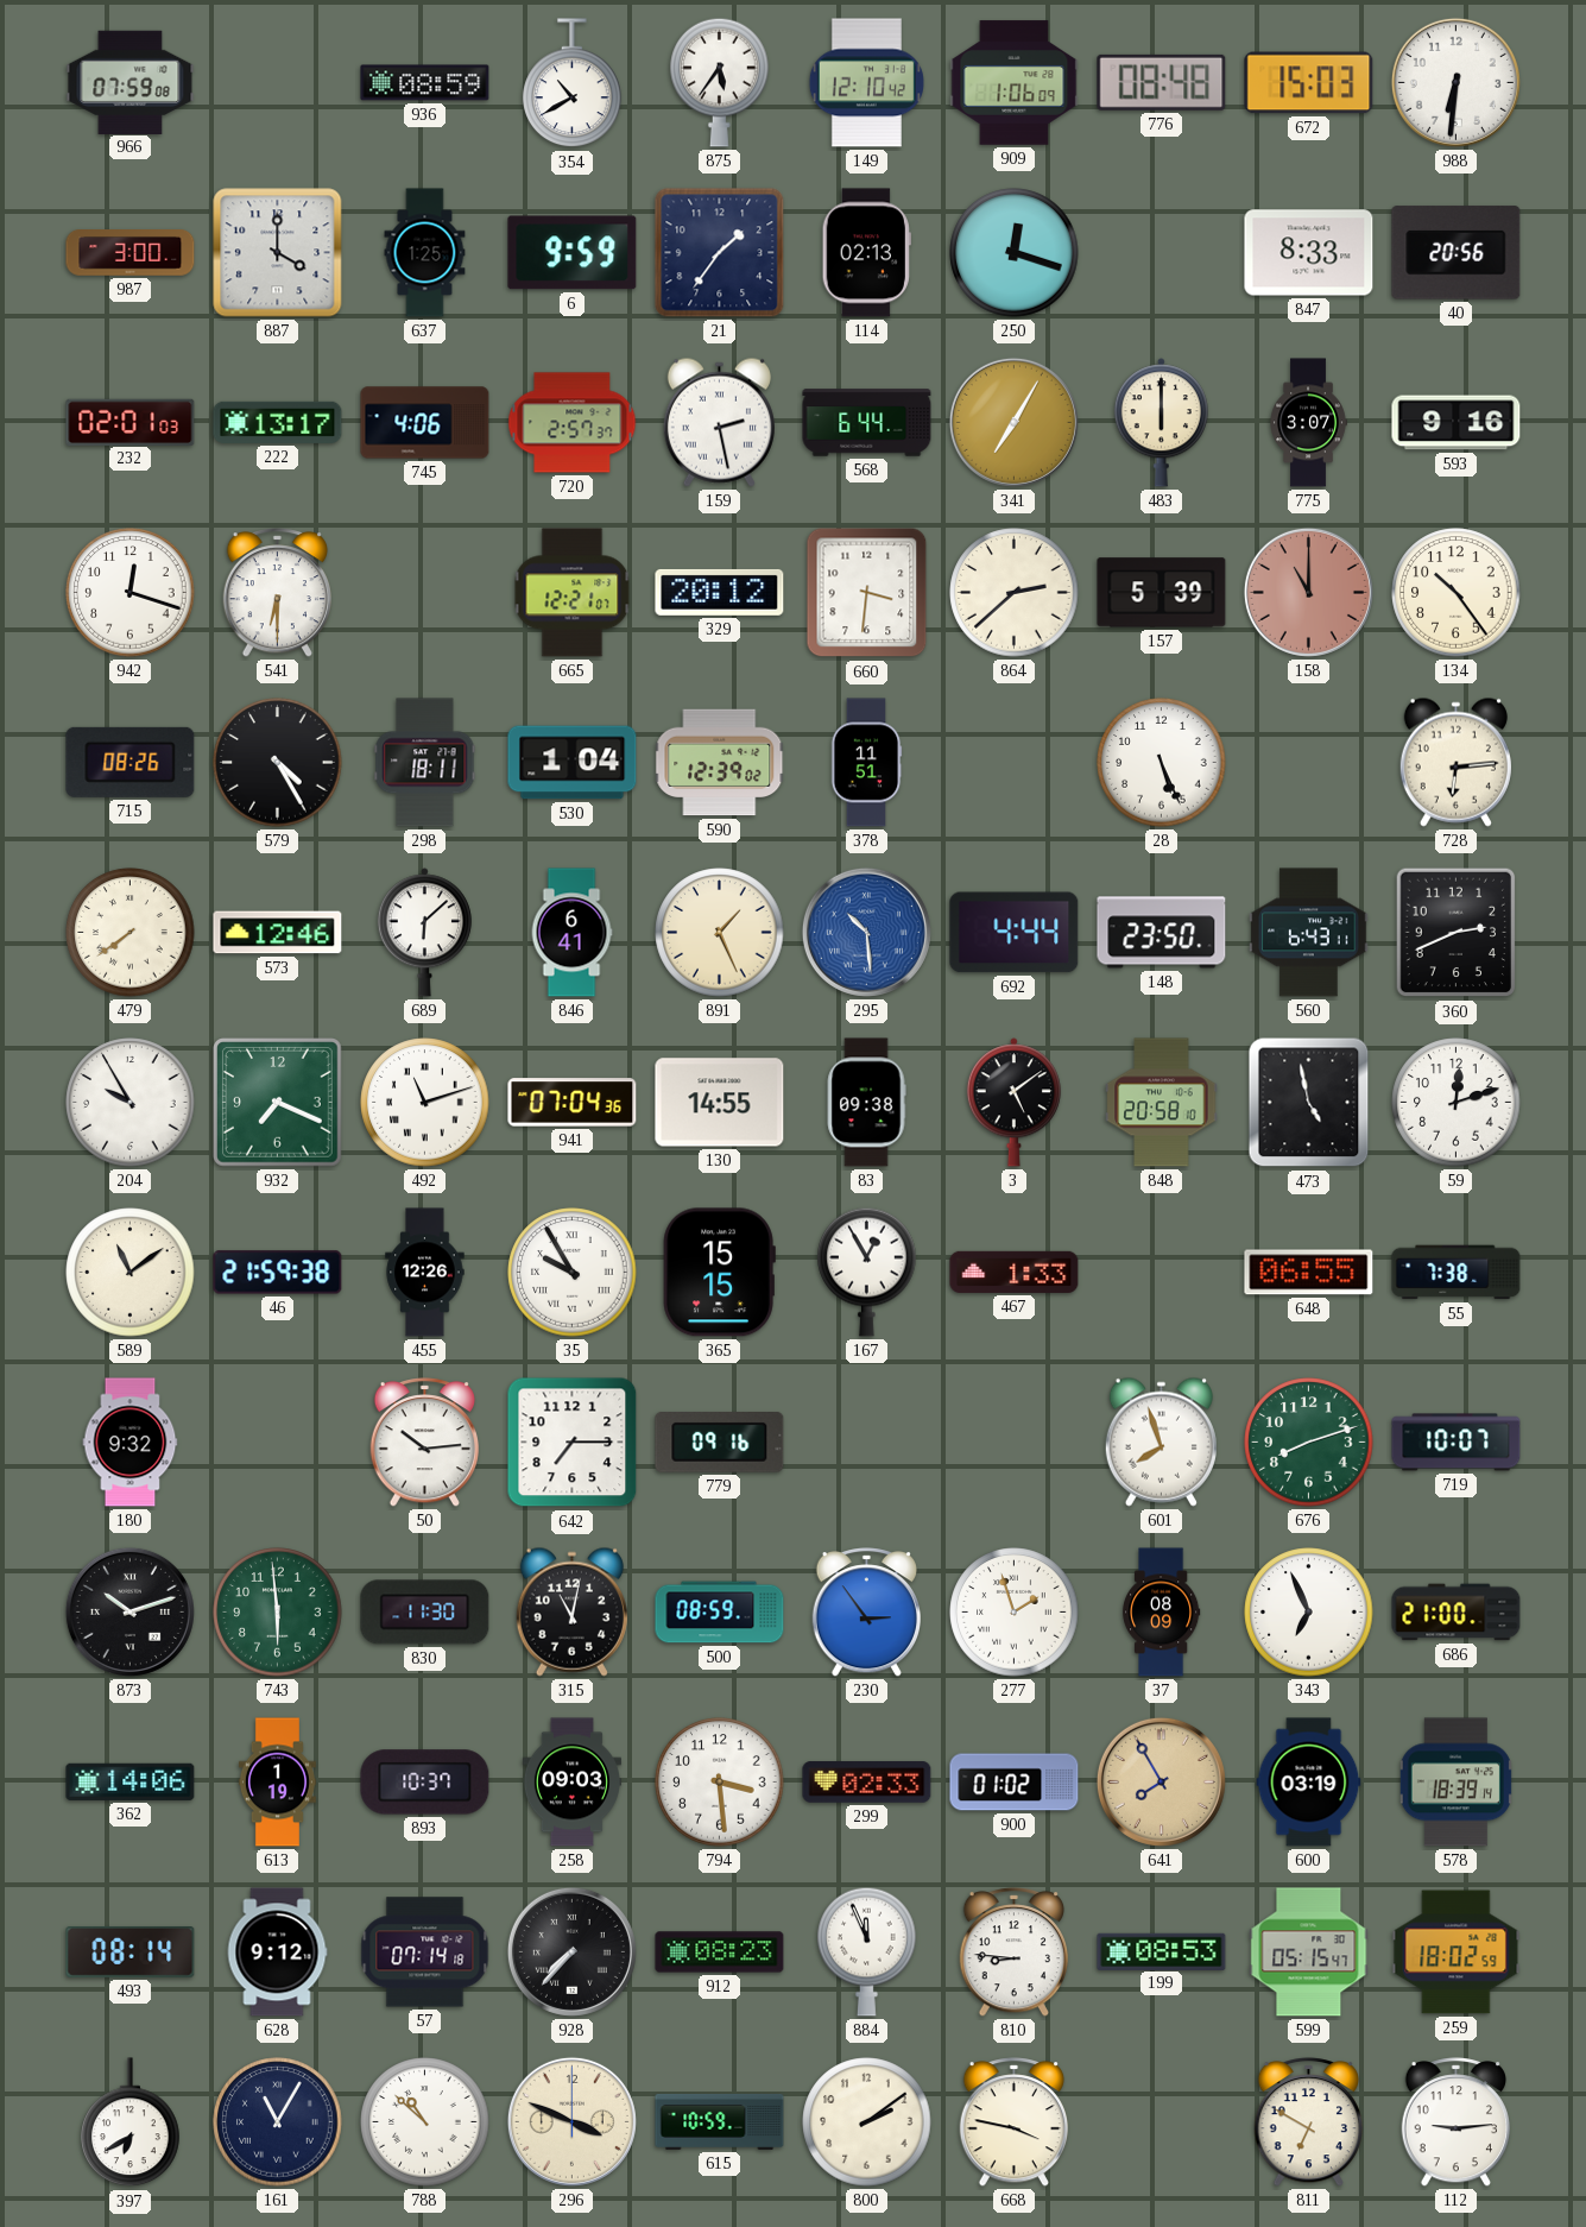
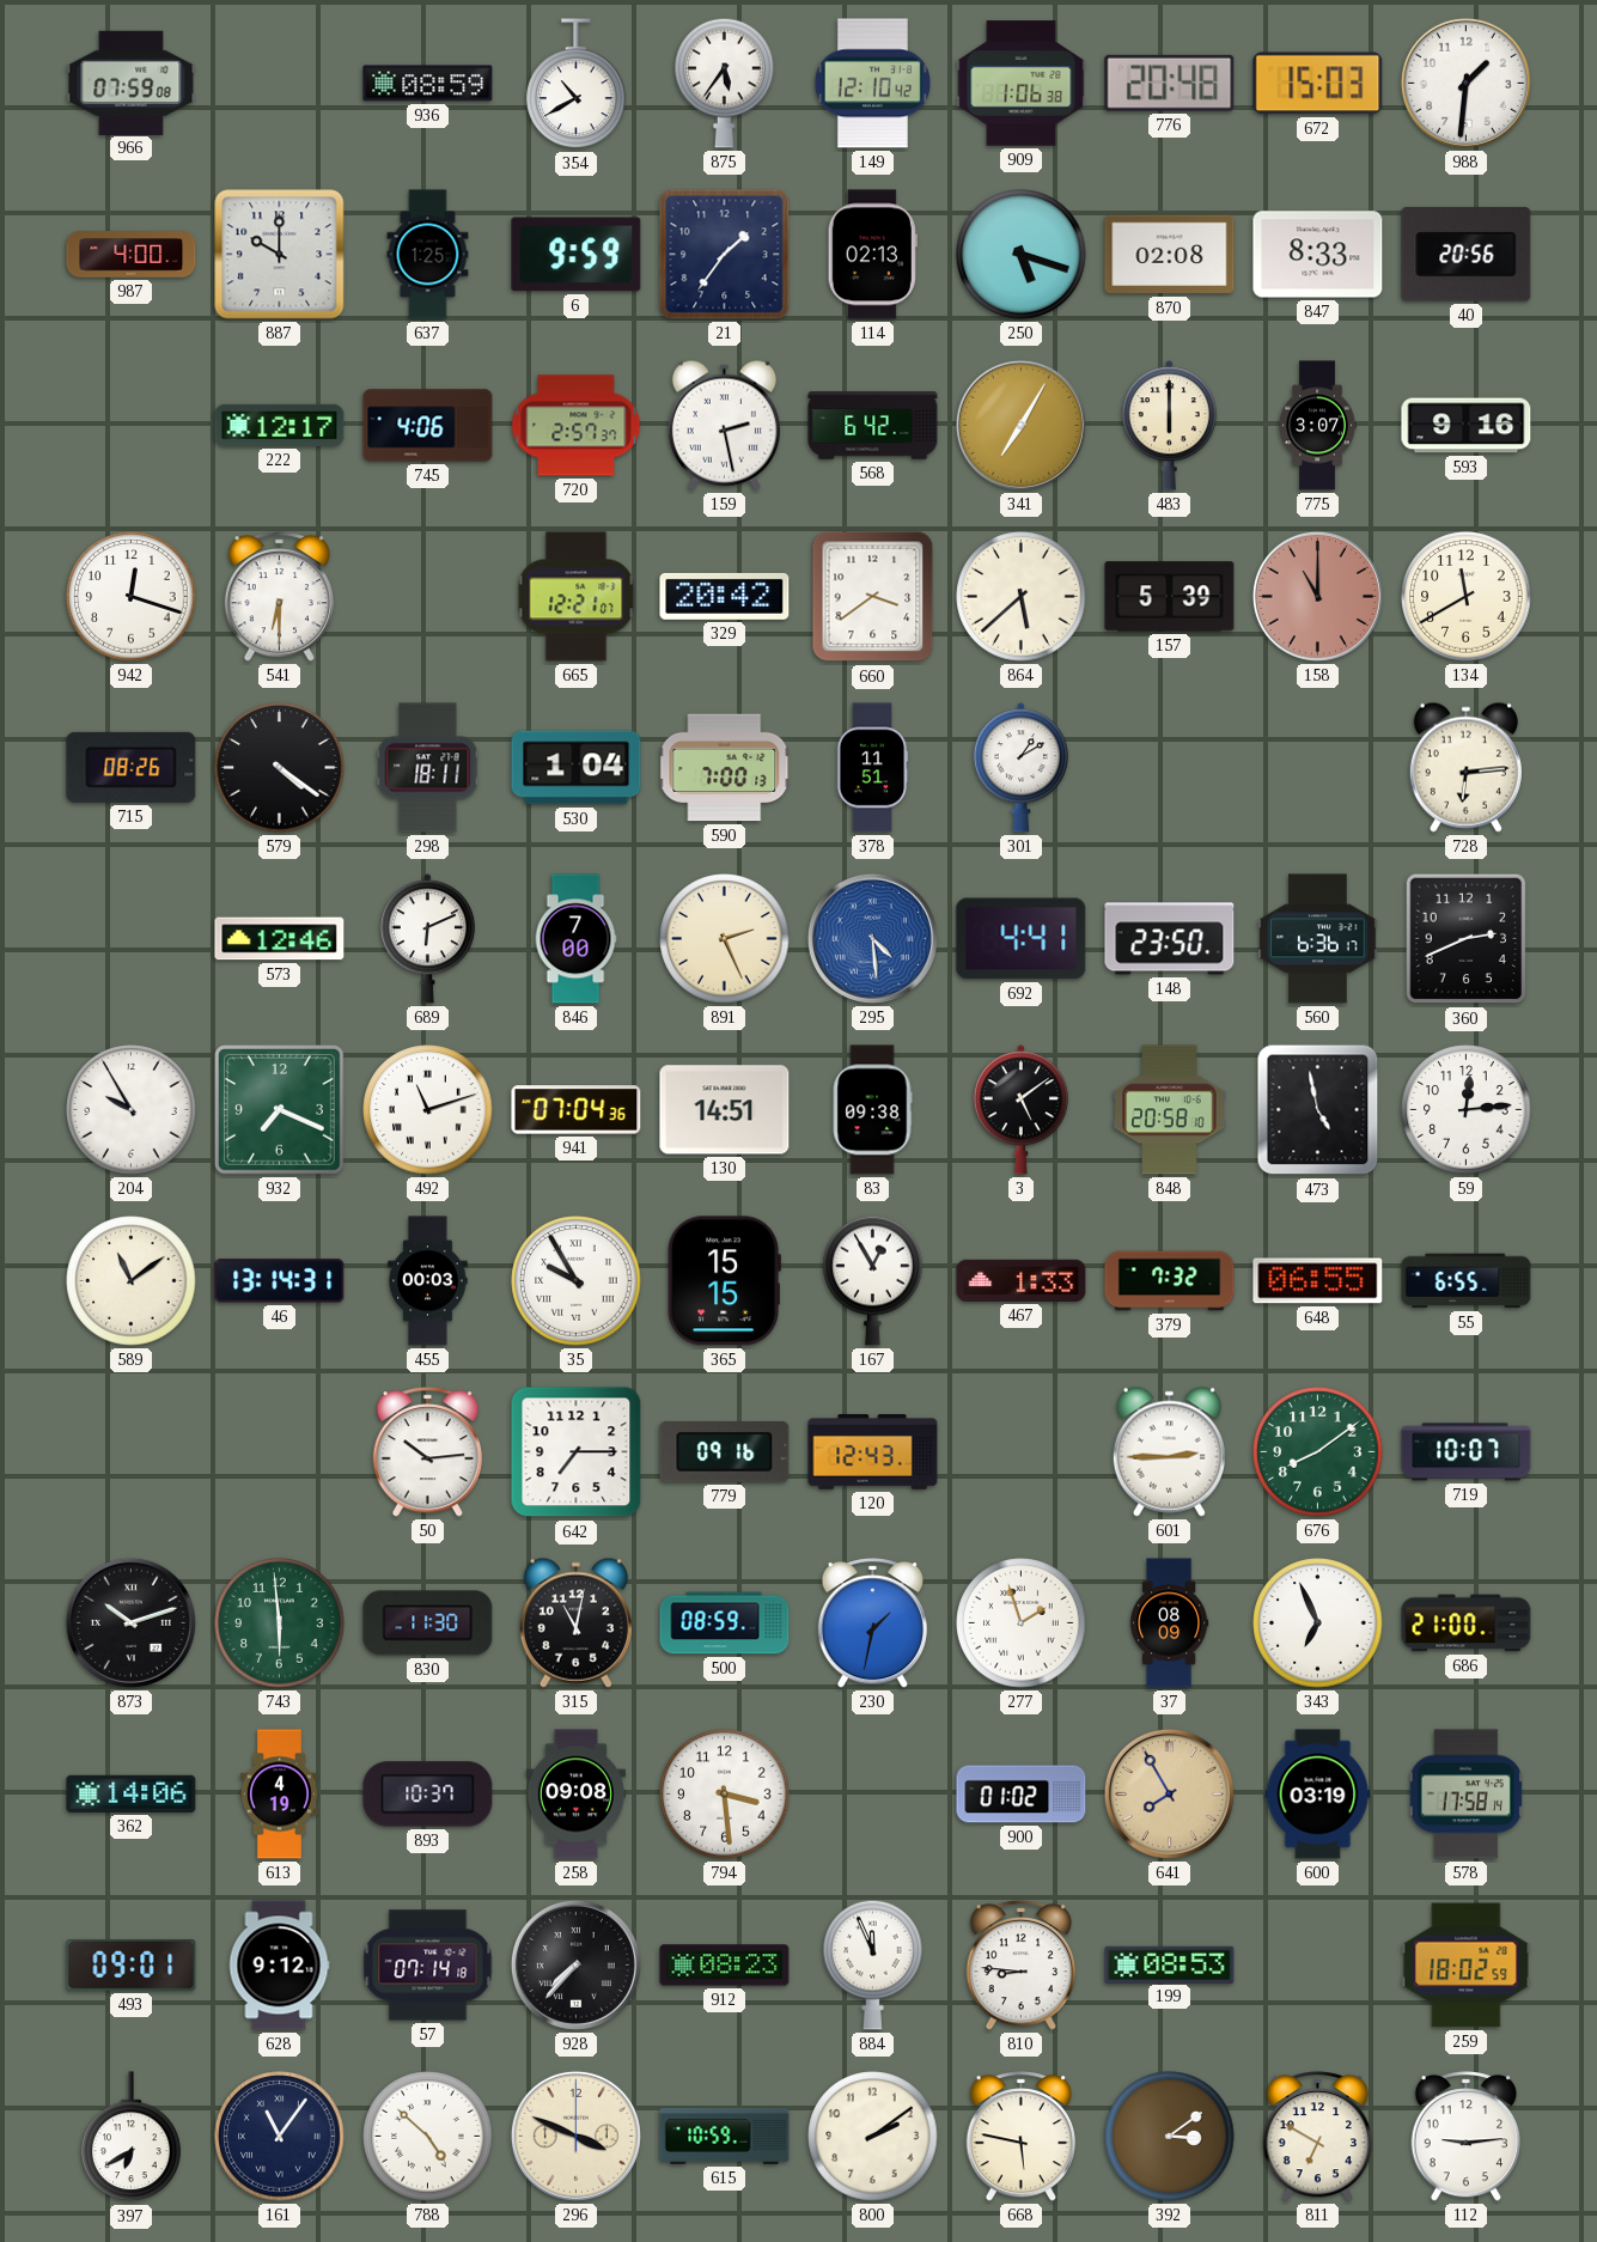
909: 1:06:09 -> 1:06:38 (1022, 84)
776: 08:48 -> 20:48 (1170, 83)
988: 6:31 -> 1:31 (1465, 83)
987: 3:00 -> 4:00 (132, 255)
887: 4:00 -> 10:00 (280, 255)
250: 12:18 -> 5:18 (1022, 255)
870: none -> 02:08 (1170, 255)
232: 02:01 -> none (131, 422)
222: 13:17 -> 12:17 (280, 425)
568: 6:44 -> 6:42 (873, 426)
329: 20:12 -> 20:42 (725, 596)
660: 3:31 -> 3:39 (873, 597)
864: 2:38 -> 5:38 (1022, 597)
134: 10:24 -> 11:40 (1467, 597)
579: 4:25 -> 4:21 (280, 768)
590: 12:39 -> 7:00 (725, 768)
301: none -> 1:10 (1020, 768)
28: 5:26 -> none (1162, 763)
479: 7:39 -> none (131, 933)
689: 6:08 -> 6:11 (427, 939)
846: 6:41 -> 7:00 (575, 939)
891: 1:26 -> 2:26 (725, 939)
295: 10:29 -> 4:29 (872, 938)
692: 4:44 -> 4:41 (1022, 939)
560: 6:43 -> 6:36 (1318, 939)
130: 14:55 -> 14:51 (725, 1110)
59: 12:12 -> 12:14 (1467, 1110)
46: 21:59 -> 13:14 (280, 1281)
455: 12:26 -> 00:03 (428, 1281)
379: none -> 7:32 (1170, 1281)
55: 7:38 -> 6:55 (1467, 1281)
180: 9:32 -> none (131, 1443)
120: none -> 12:43 (873, 1452)
601: 7:57 -> 2:45 (1169, 1451)
676: 8:12 -> 8:09 (1318, 1452)
230: 2:54 -> 1:32 (872, 1623)
613: 1:19 -> 4:19 (279, 1795)
258: 09:03 -> 09:08 (575, 1795)
299: 02:33 -> none (867, 1783)
578: 18:39 -> 17:58 (1465, 1795)
493: 08:14 -> 09:01 (132, 1966)
599: 05:15 -> none (1309, 1952)
161: 11:05 -> 11:06 (280, 2137)
788: 10:52 -> 4:52 (428, 2137)
668: 3:47 -> 5:47 (1020, 2137)
392: none -> 3:09 (1170, 2137)
